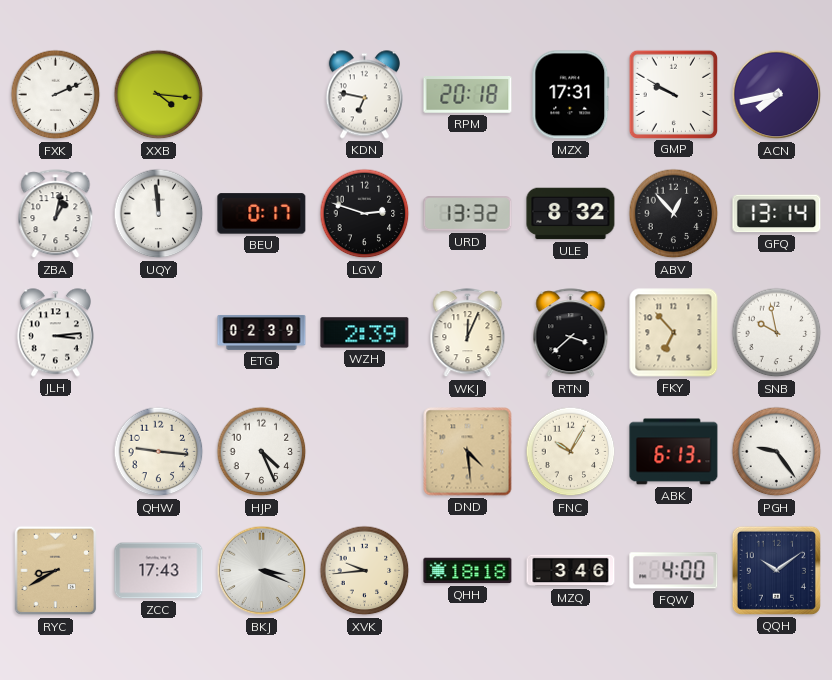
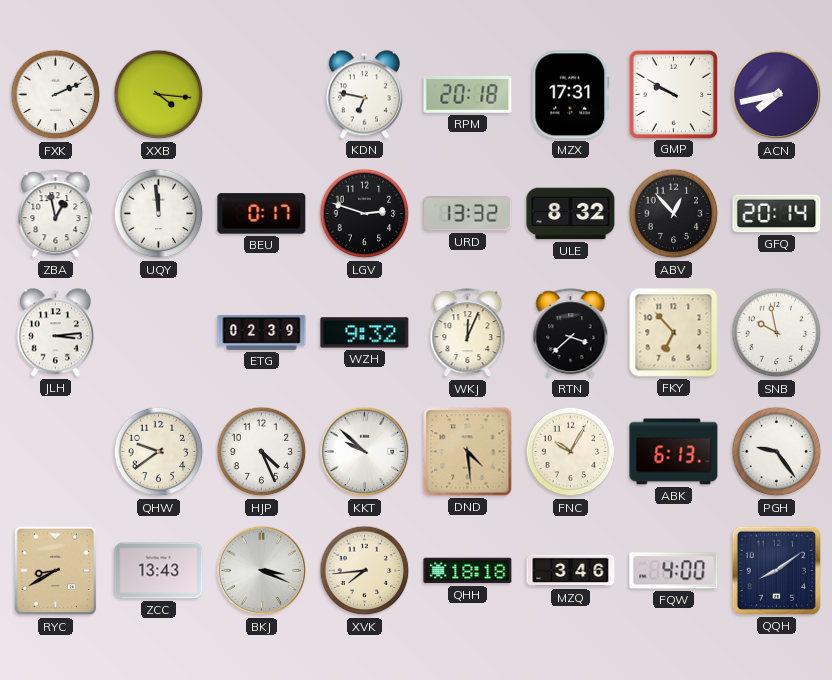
ZBA: 1:02 -> 12:58 (56, 214)
GFQ: 13:14 -> 20:14 (777, 214)
WZH: 2:39 -> 9:32 (365, 333)
QHW: 9:16 -> 9:39 (159, 452)
KKT: none -> 9:52 (365, 452)
ZCC: 17:43 -> 13:43 (159, 571)
XVK: 9:44 -> 7:44 (365, 571)
QQH: 10:09 -> 8:09 (776, 570)
